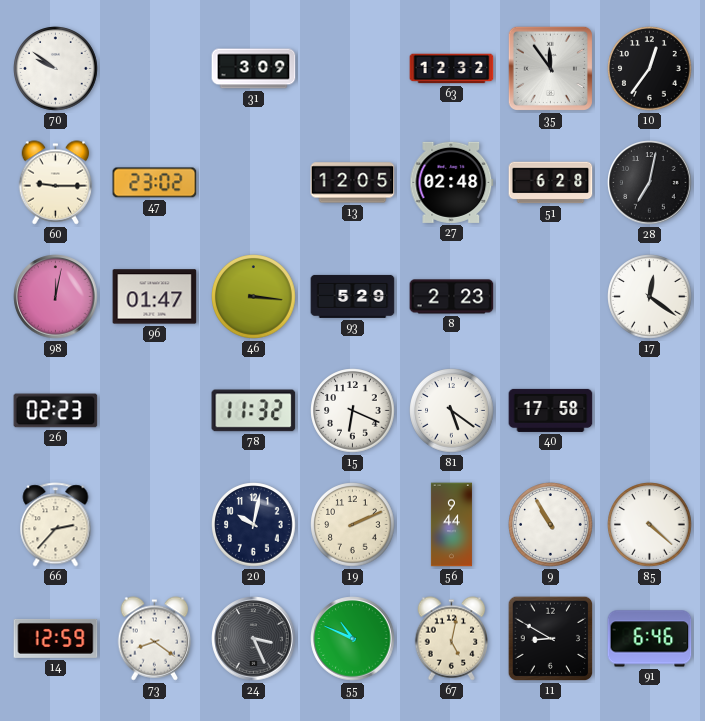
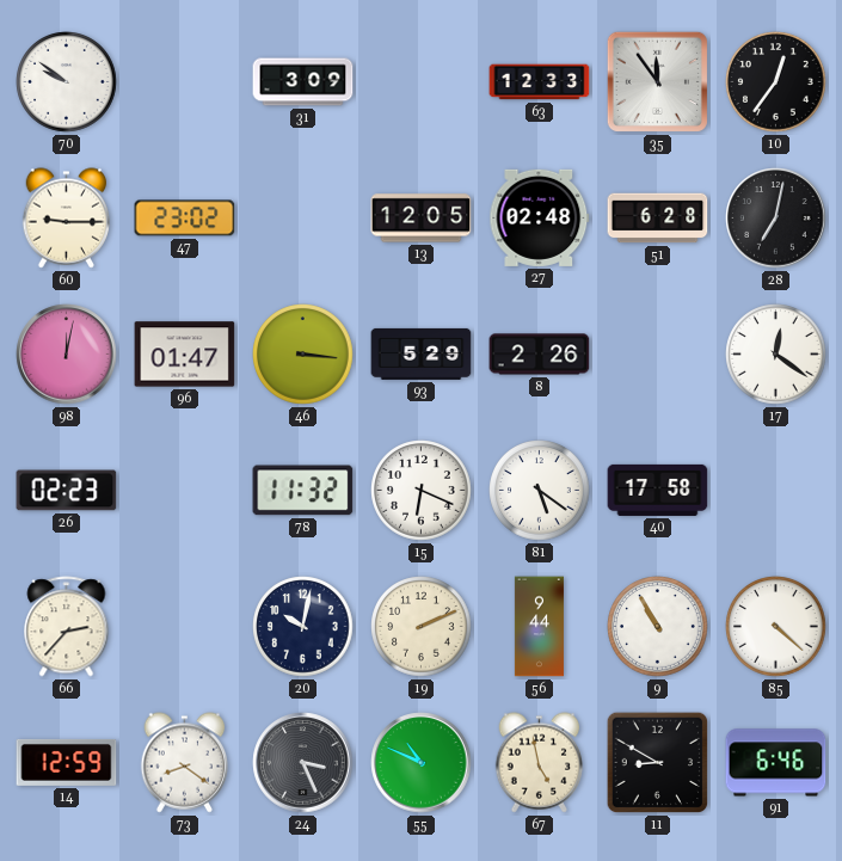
63: 12:32 -> 12:33 (540, 82)
8: 2:23 -> 2:26 (540, 355)
67: 5:02 -> 4:58 (540, 763)
